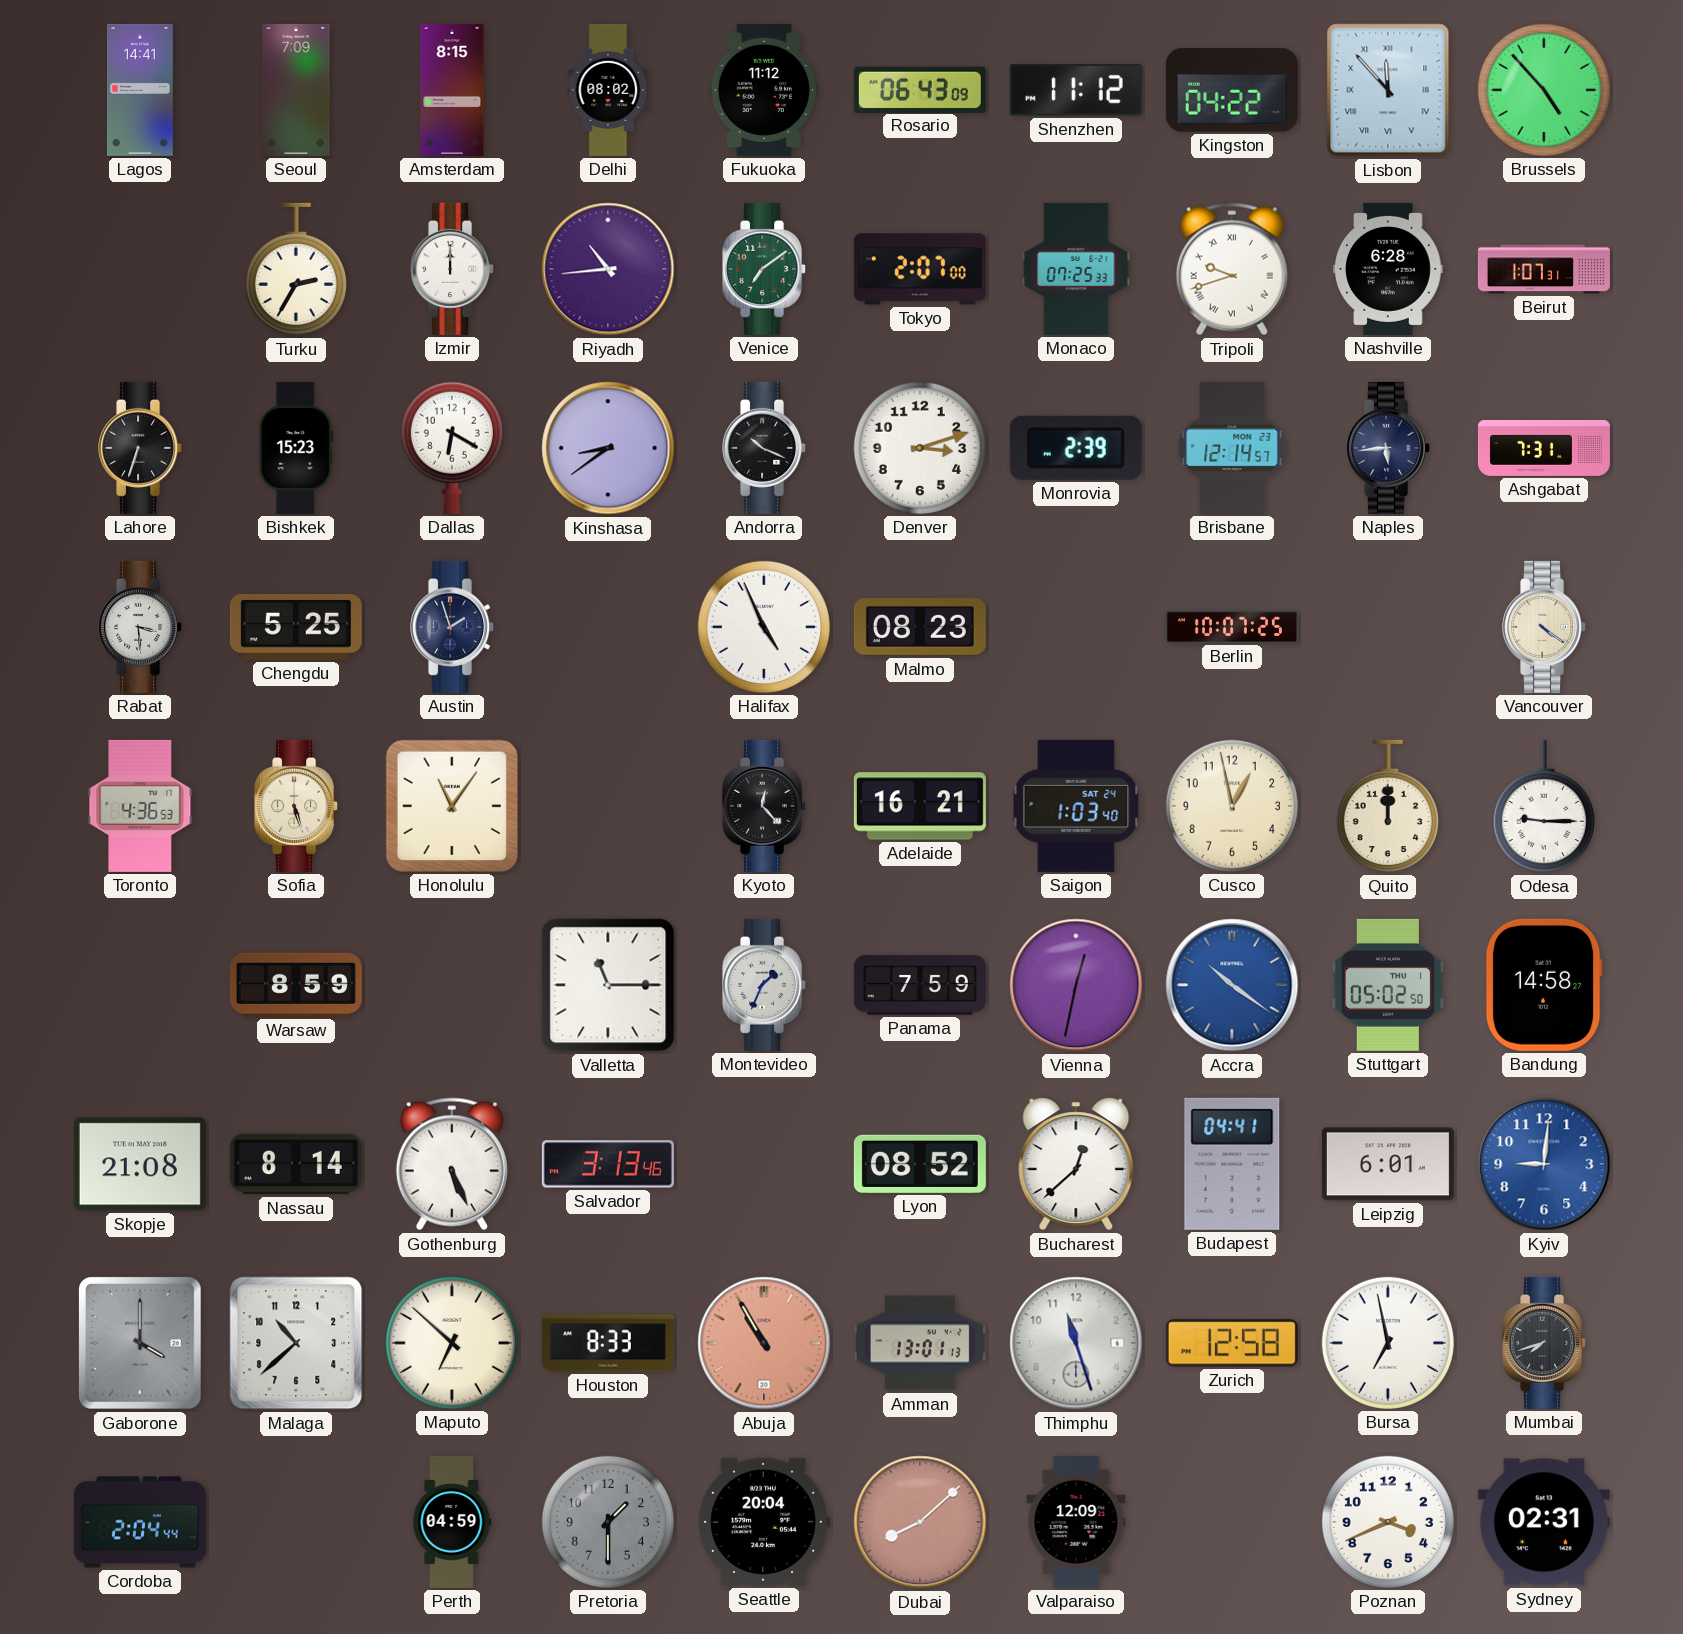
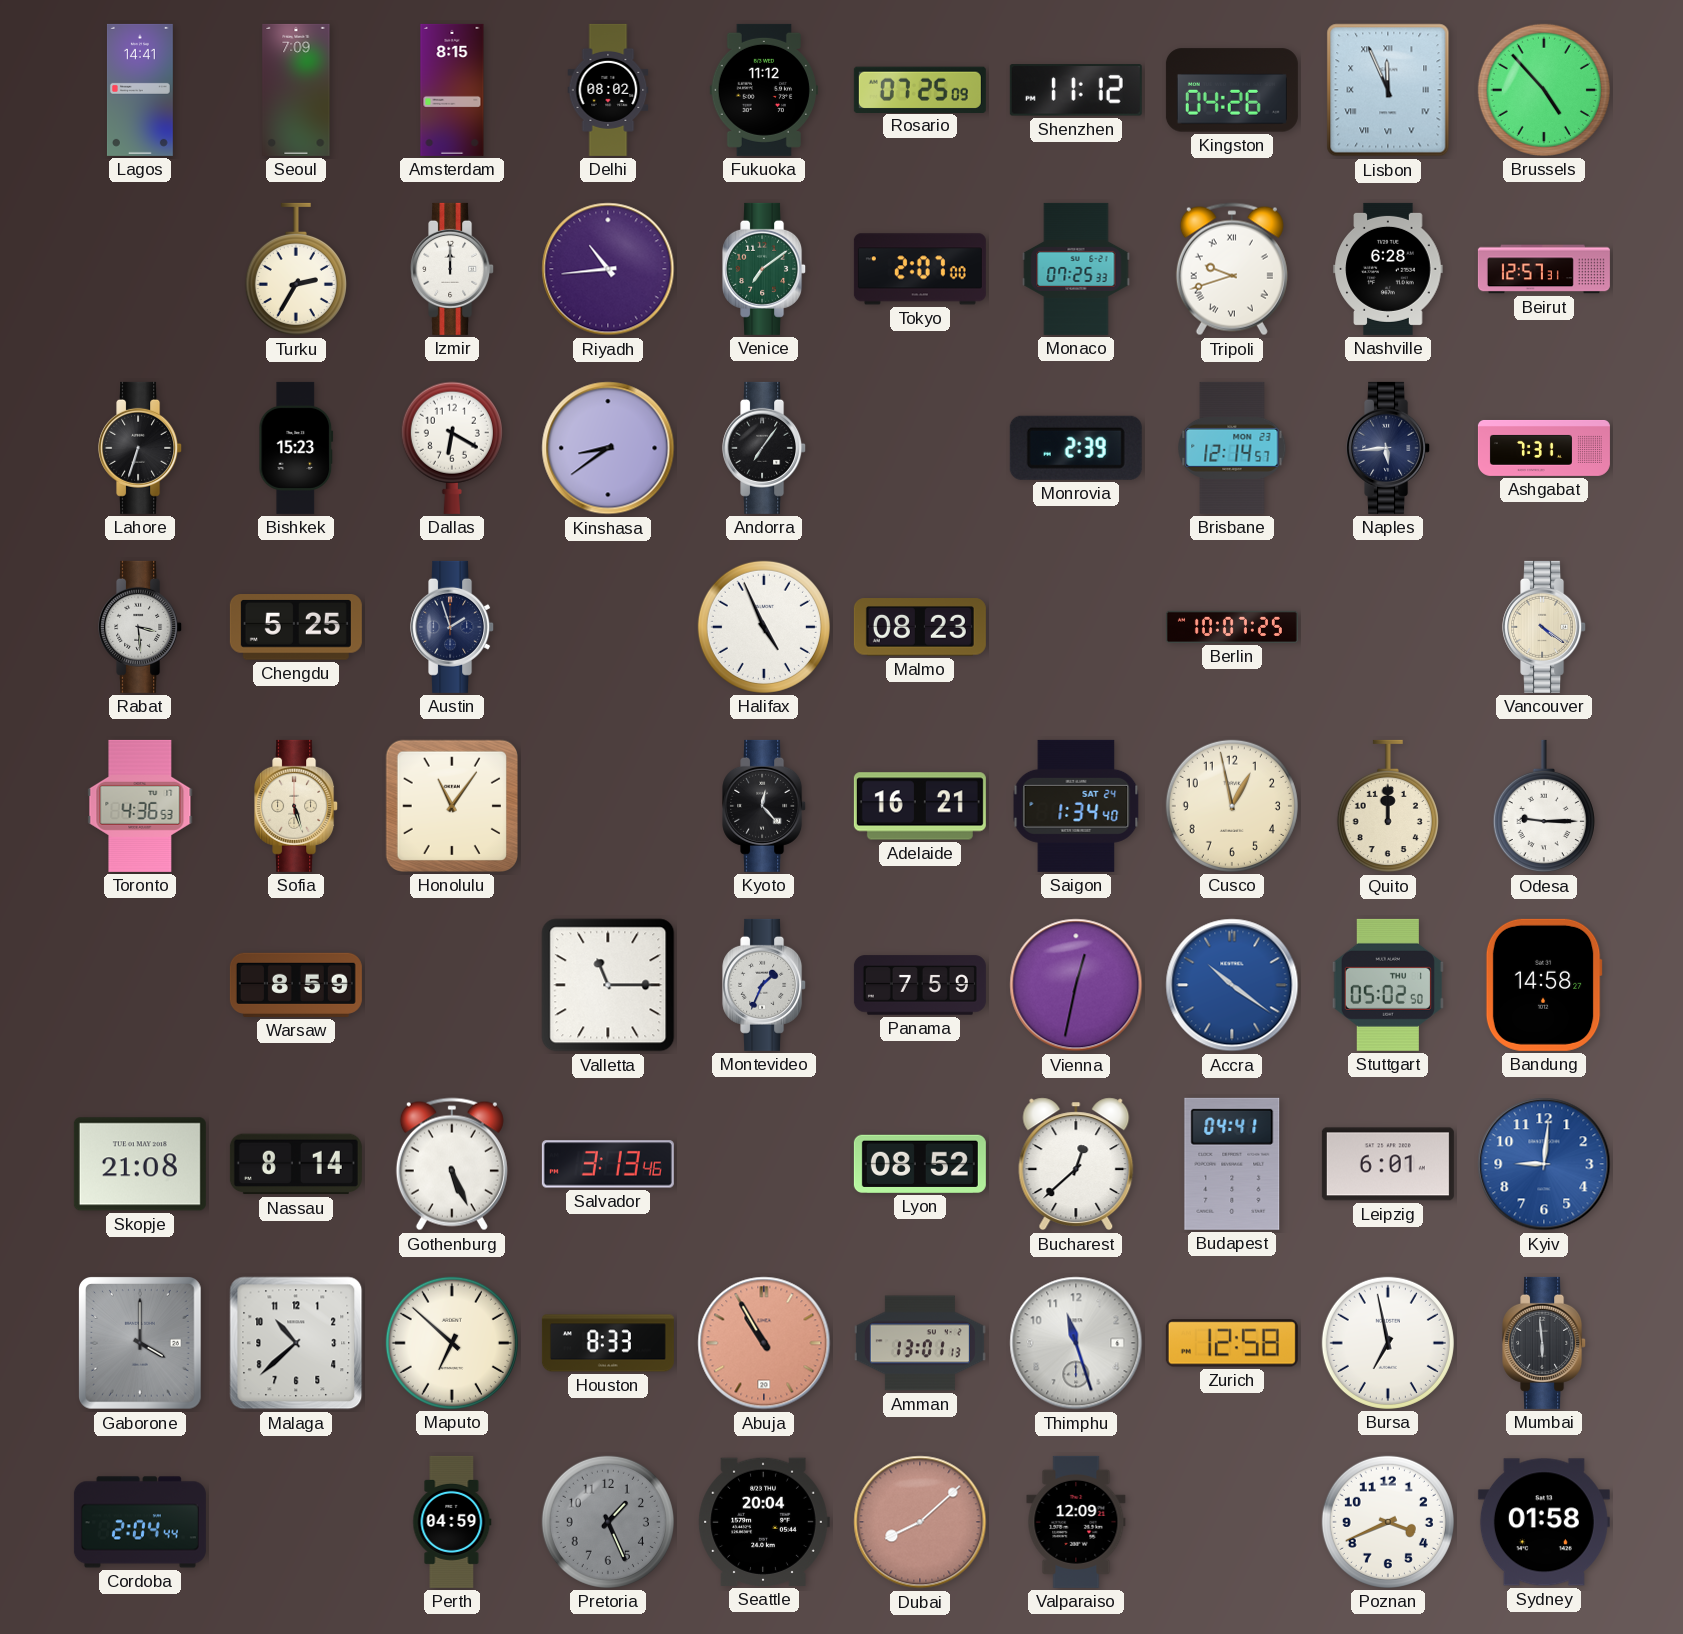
Rosario: 06:43 -> 07:25 (920, 89)
Kingston: 04:22 -> 04:26 (1232, 90)
Lisbon: 11:53 -> 11:56 (1388, 90)
Beirut: 1:07 -> 12:57 (1544, 269)
Andorra: 10:19 -> 7:06 (765, 448)
Denver: 3:12 -> none (920, 448)
Saigon: 1:03 -> 1:34 (1076, 806)
Mumbai: 7:42 -> 5:59 (1545, 1343)
Pretoria: 1:30 -> 1:26 (608, 1522)
Sydney: 02:31 -> 01:58 (1544, 1522)
